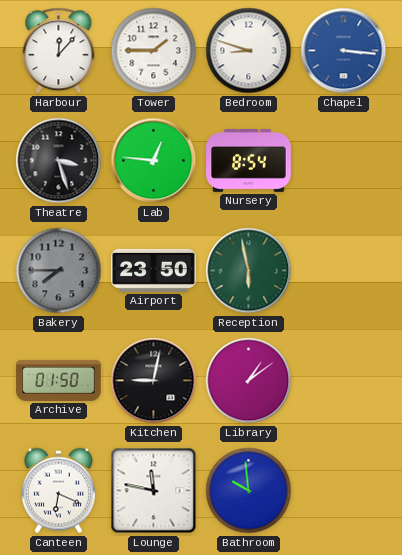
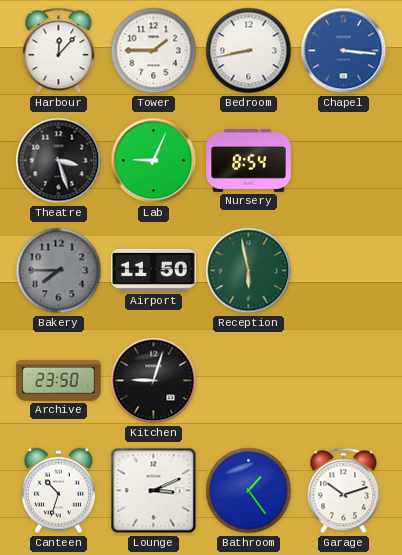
Bedroom: 8:48 -> 8:43 (249, 51)
Lab: 12:46 -> 9:04 (154, 161)
Airport: 23:50 -> 11:50 (154, 270)
Archive: 01:50 -> 23:50 (59, 380)
Kitchen: 9:02 -> 9:03 (154, 381)
Library: 1:09 -> none (249, 381)
Canteen: 6:19 -> 10:33 (58, 491)
Lounge: 11:47 -> 3:11 (154, 491)
Bathroom: 9:59 -> 1:24 (249, 491)
Garage: none -> 10:12 (344, 491)
